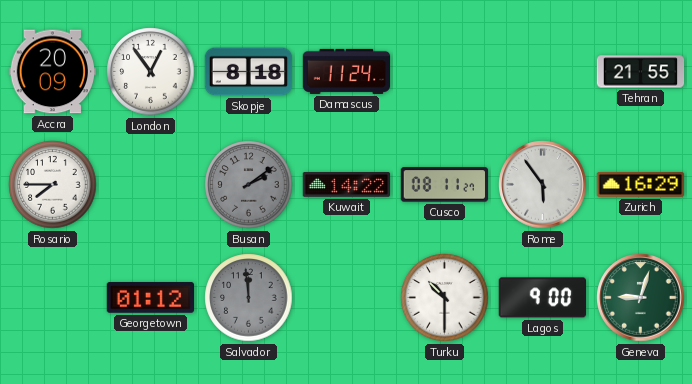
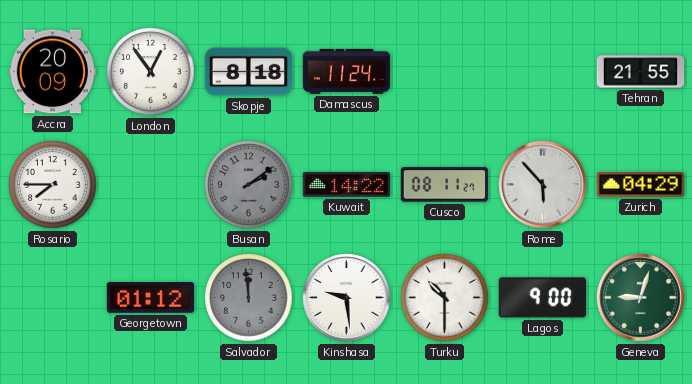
Rome: 5:54 -> 5:53 (543, 185)
Zurich: 16:29 -> 04:29 (641, 185)
Kinshasa: none -> 9:29 (347, 298)
